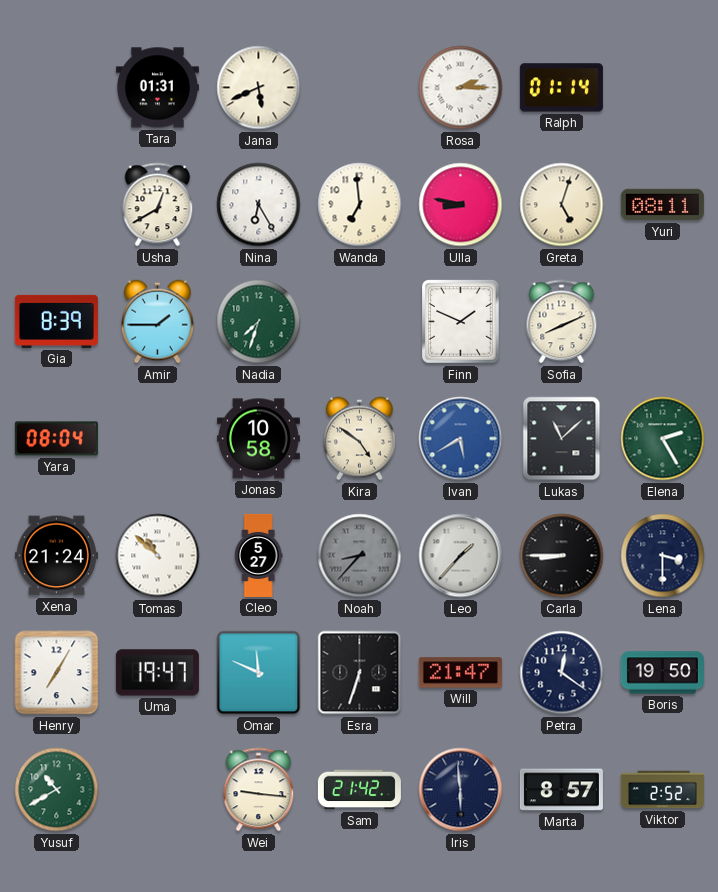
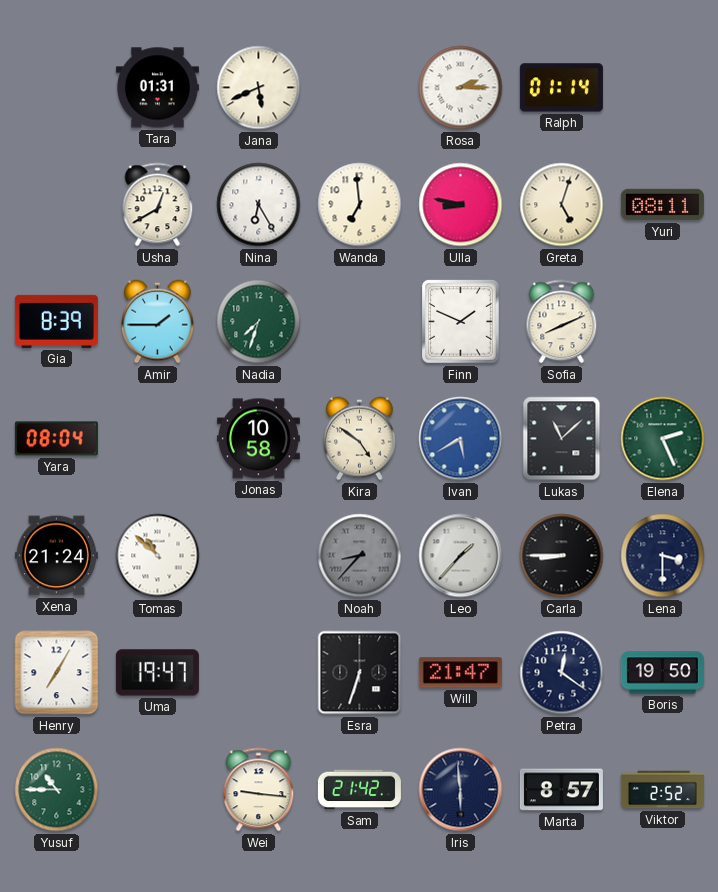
Elena: 2:25 -> 2:26 (663, 439)
Cleo: 5:27 -> none (258, 555)
Omar: 11:49 -> none (259, 673)
Yusuf: 10:40 -> 10:45 (57, 790)
